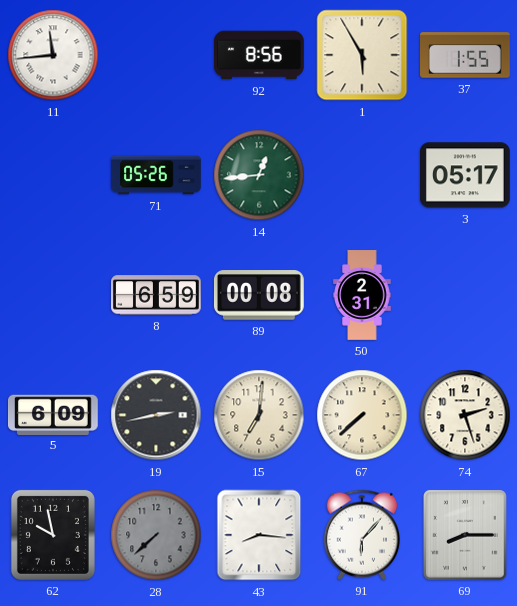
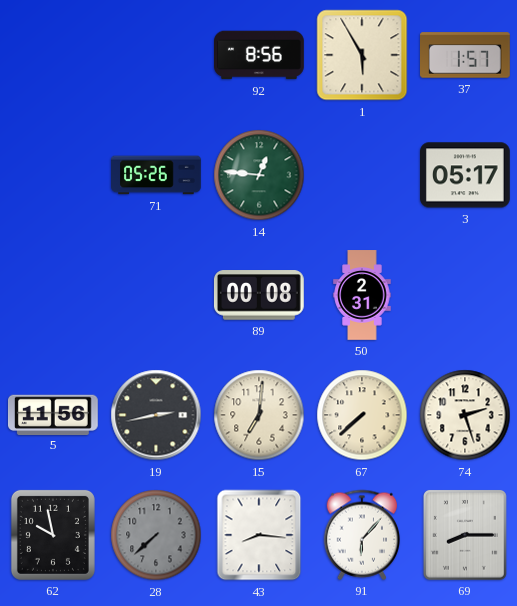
11: 11:44 -> none (53, 55)
37: 1:55 -> 1:57 (466, 55)
14: 12:44 -> 12:46 (259, 175)
8: 6:59 -> none (157, 295)
5: 6:09 -> 11:56 (54, 414)
